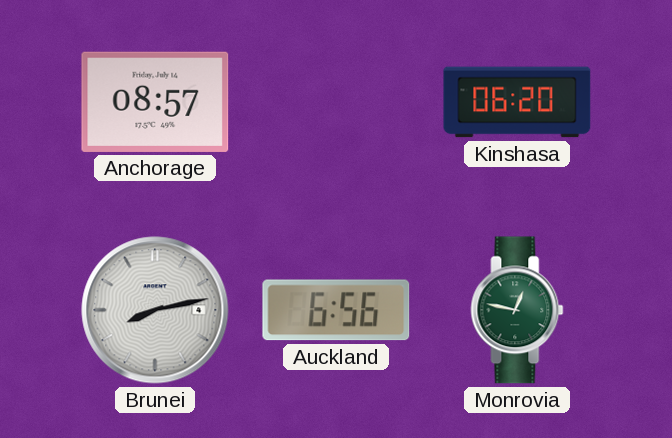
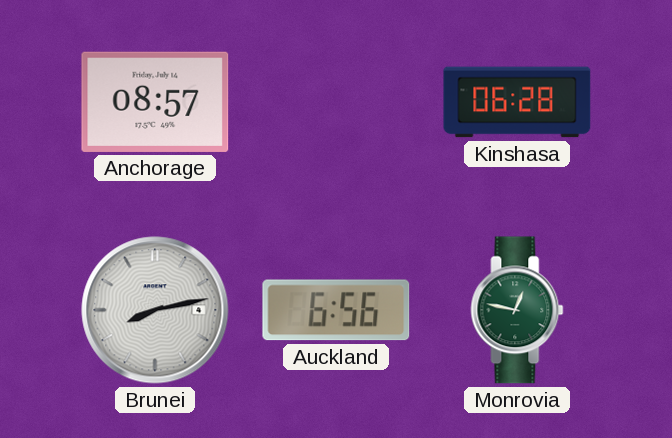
Kinshasa: 06:20 -> 06:28 (517, 102)
